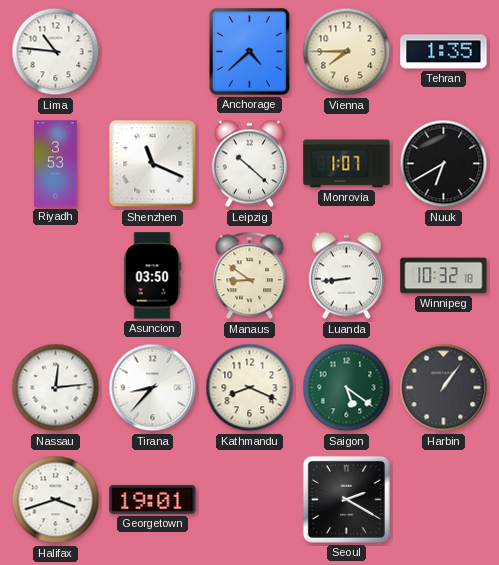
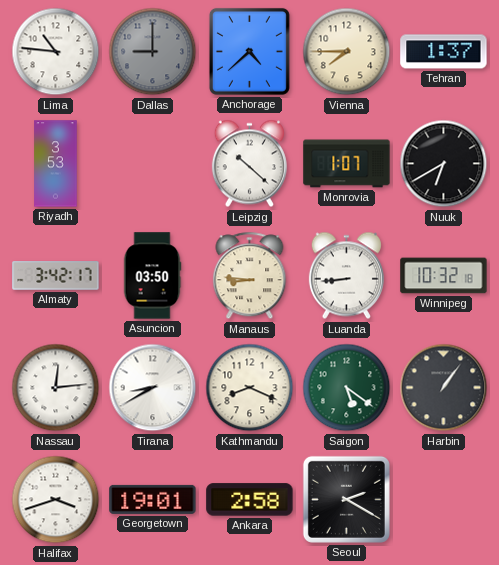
Dallas: none -> 9:00 (153, 52)
Tehran: 1:35 -> 1:37 (444, 52)
Shenzhen: 11:19 -> none (153, 164)
Almaty: none -> 3:42 (56, 276)
Manaus: 8:51 -> 8:46 (250, 276)
Tirana: 8:37 -> 8:40 (153, 388)
Ankara: none -> 2:58 (250, 500)
